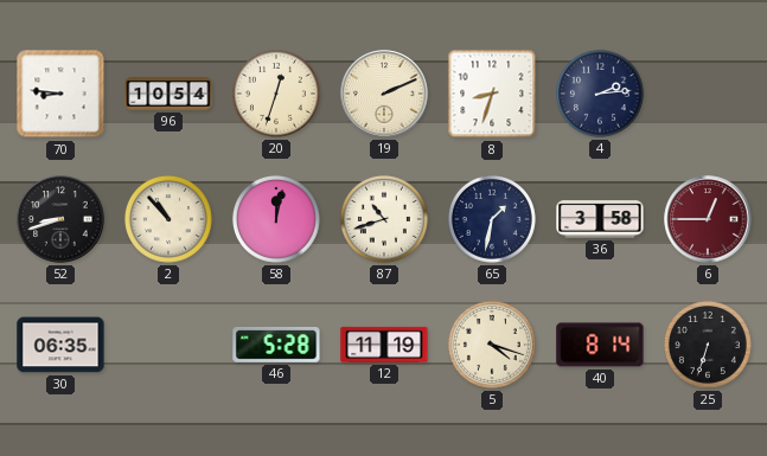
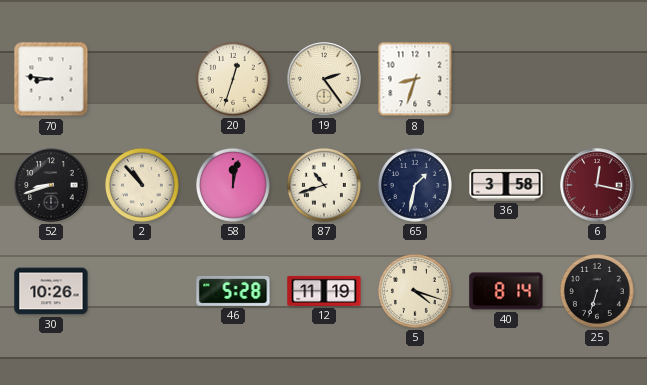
96: 10:54 -> none (168, 95)
19: 2:11 -> 2:24 (324, 79)
4: 2:14 -> none (600, 94)
6: 12:45 -> 12:17 (597, 185)
30: 06:35 -> 10:26 (51, 291)
